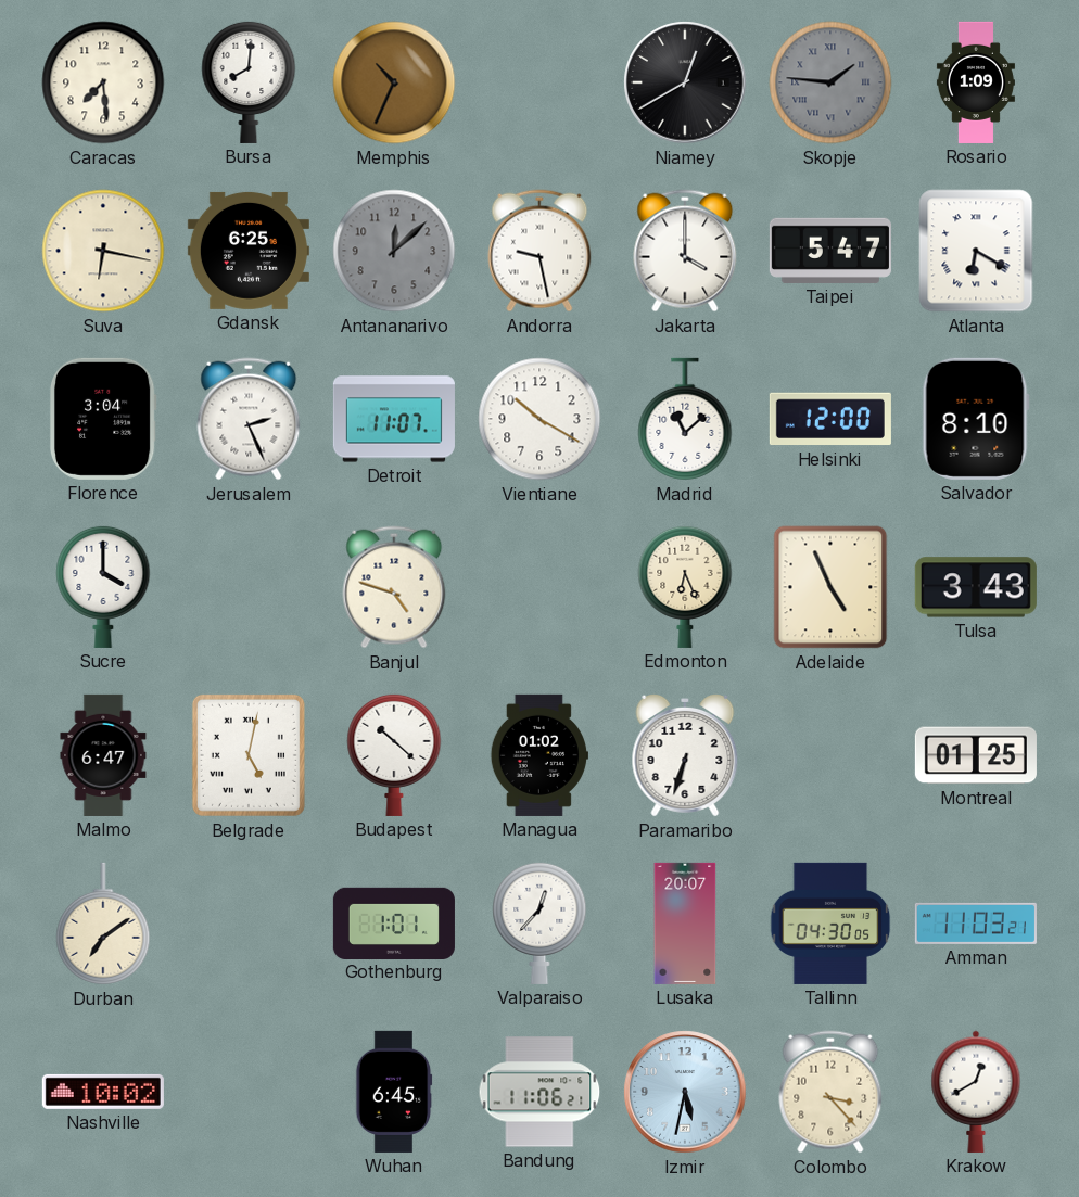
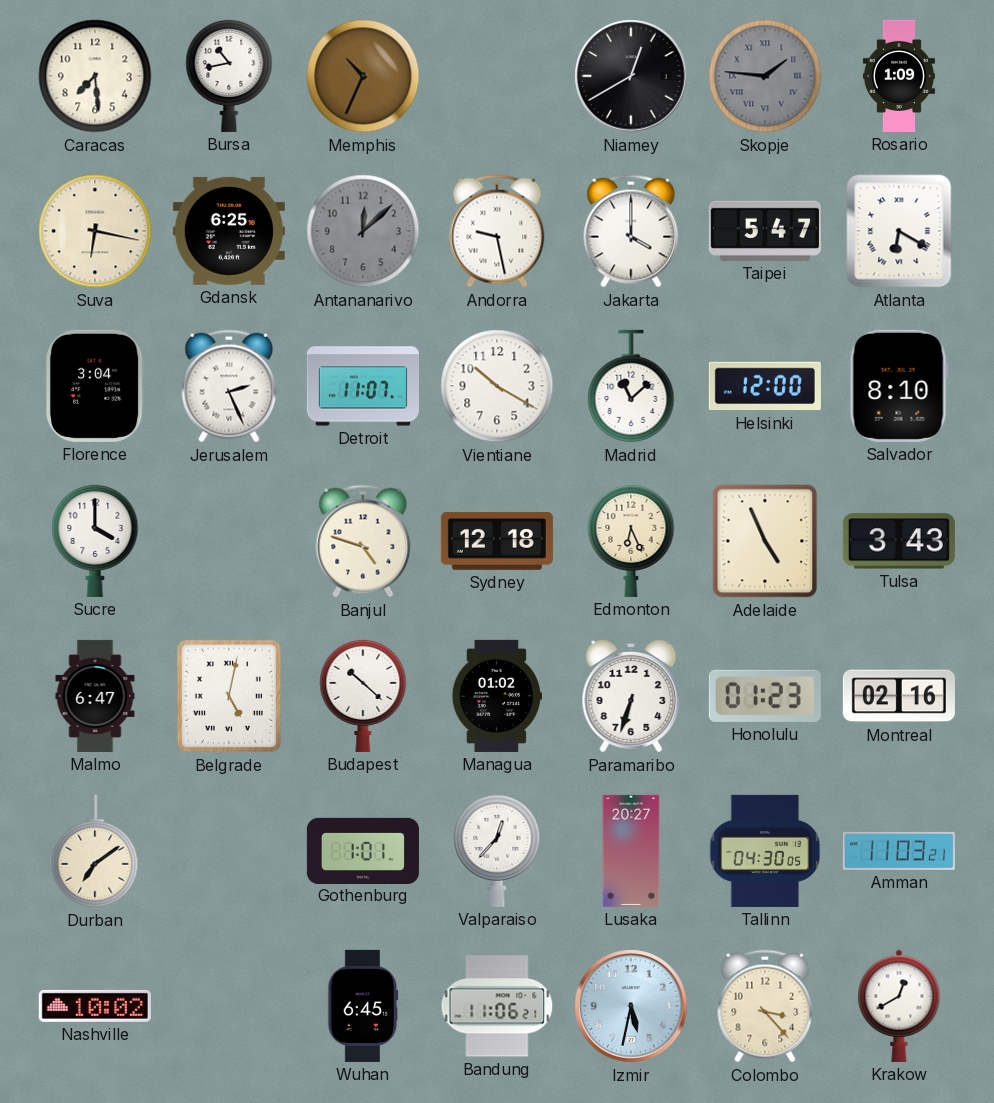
Bursa: 8:01 -> 10:43 (229, 75)
Sydney: none -> 12:18 (497, 541)
Honolulu: none -> 01:23 (765, 696)
Montreal: 01:25 -> 02:16 (899, 696)
Lusaka: 20:07 -> 20:27 (631, 851)
